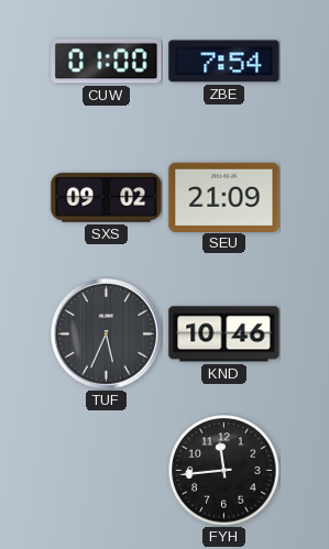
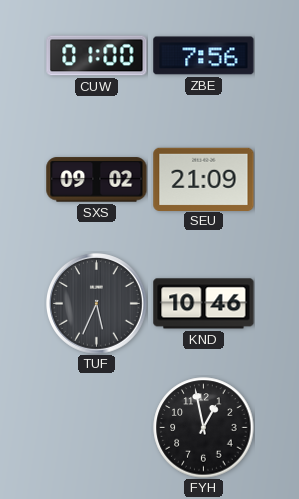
ZBE: 7:54 -> 7:56 (204, 56)
FYH: 11:44 -> 12:58 (204, 428)
